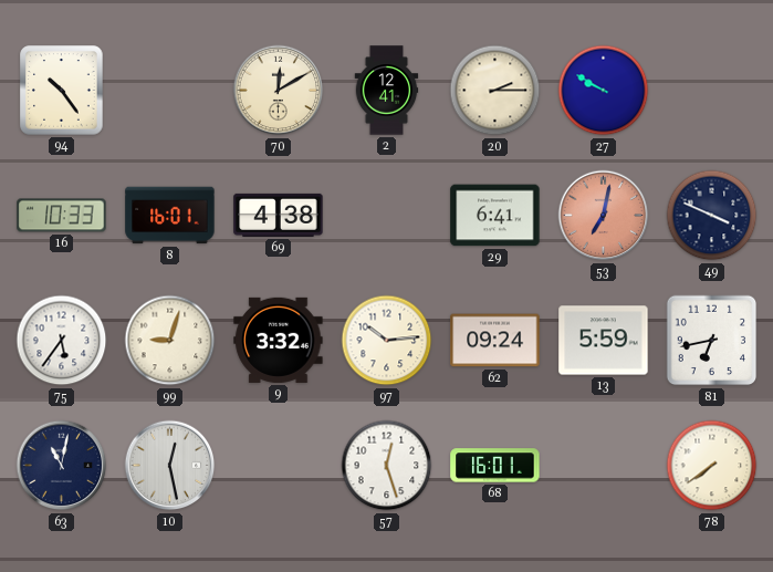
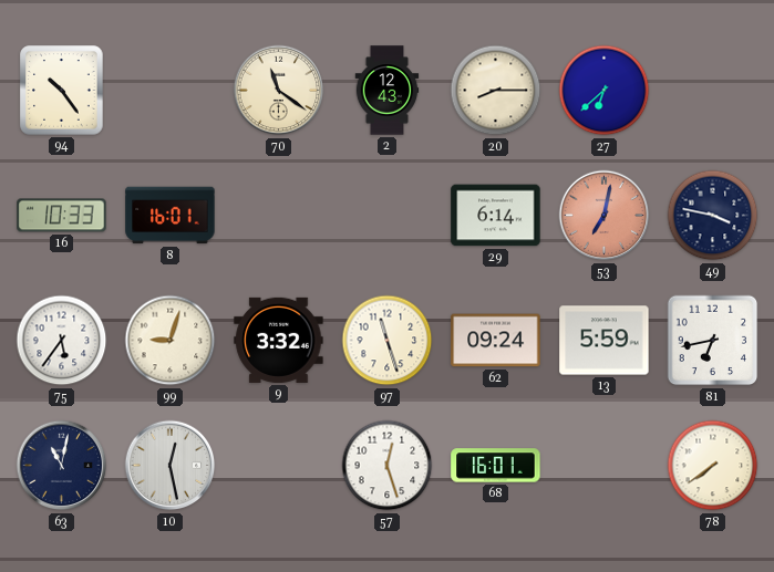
70: 12:10 -> 11:21 (279, 91)
2: 12:41 -> 12:43 (388, 91)
20: 2:15 -> 8:15 (496, 91)
27: 9:50 -> 6:38 (605, 91)
69: 4:38 -> none (279, 215)
29: 6:41 -> 6:14 (496, 216)
49: 3:49 -> 3:47 (713, 216)
97: 10:14 -> 11:27 (388, 341)
